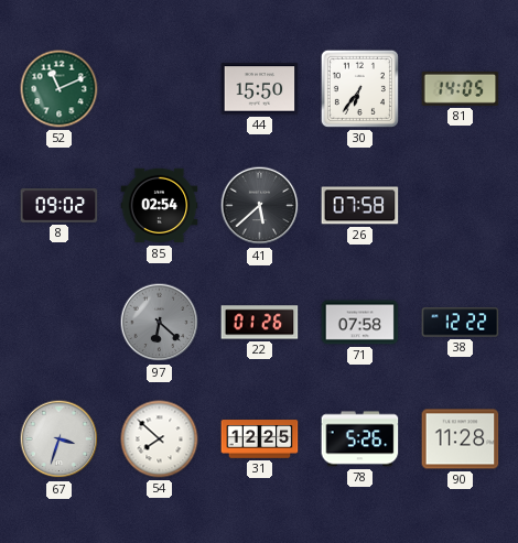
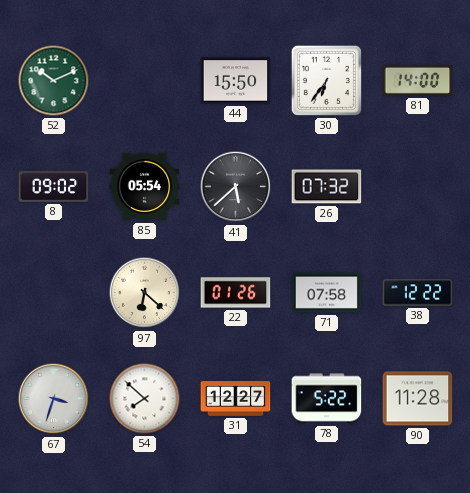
52: 11:11 -> 10:11 (54, 81)
81: 14:05 -> 14:00 (418, 80)
85: 02:54 -> 05:54 (145, 187)
26: 07:58 -> 07:32 (327, 187)
97 dial: grey -> cream (145, 293)
31: 12:25 -> 12:27 (236, 399)
78: 5:26 -> 5:22 (327, 399)
